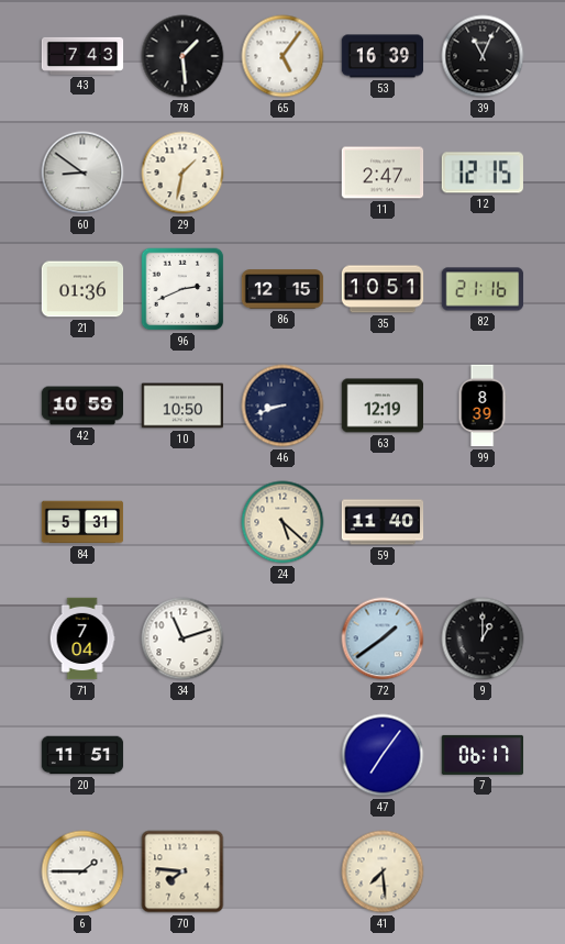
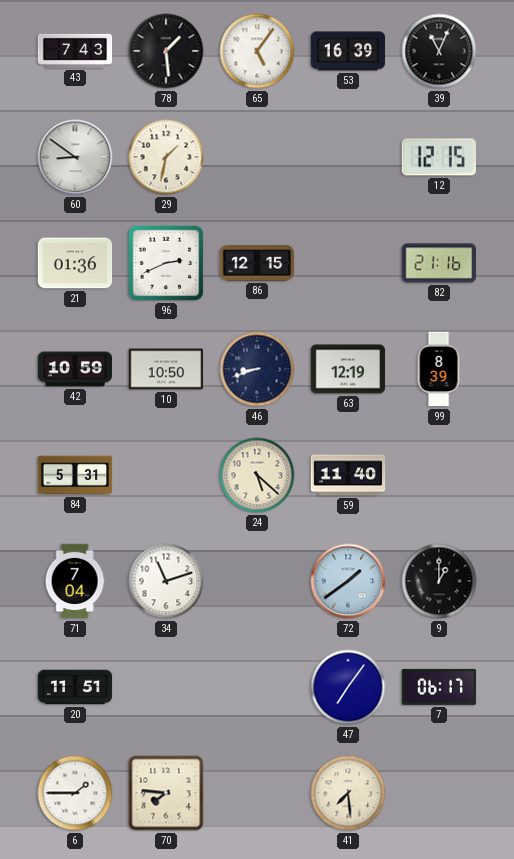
11: 2:47 -> none (383, 173)
35: 10:51 -> none (383, 289)
